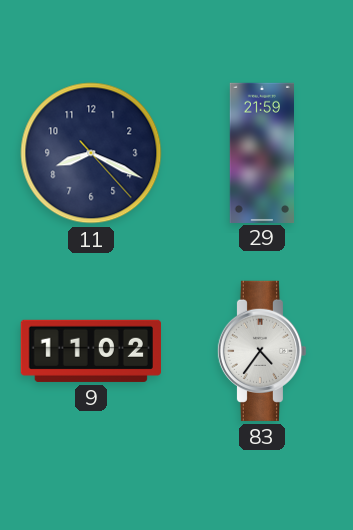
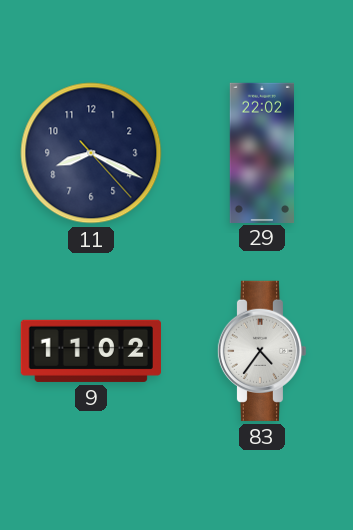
29: 21:59 -> 22:02 (261, 152)
